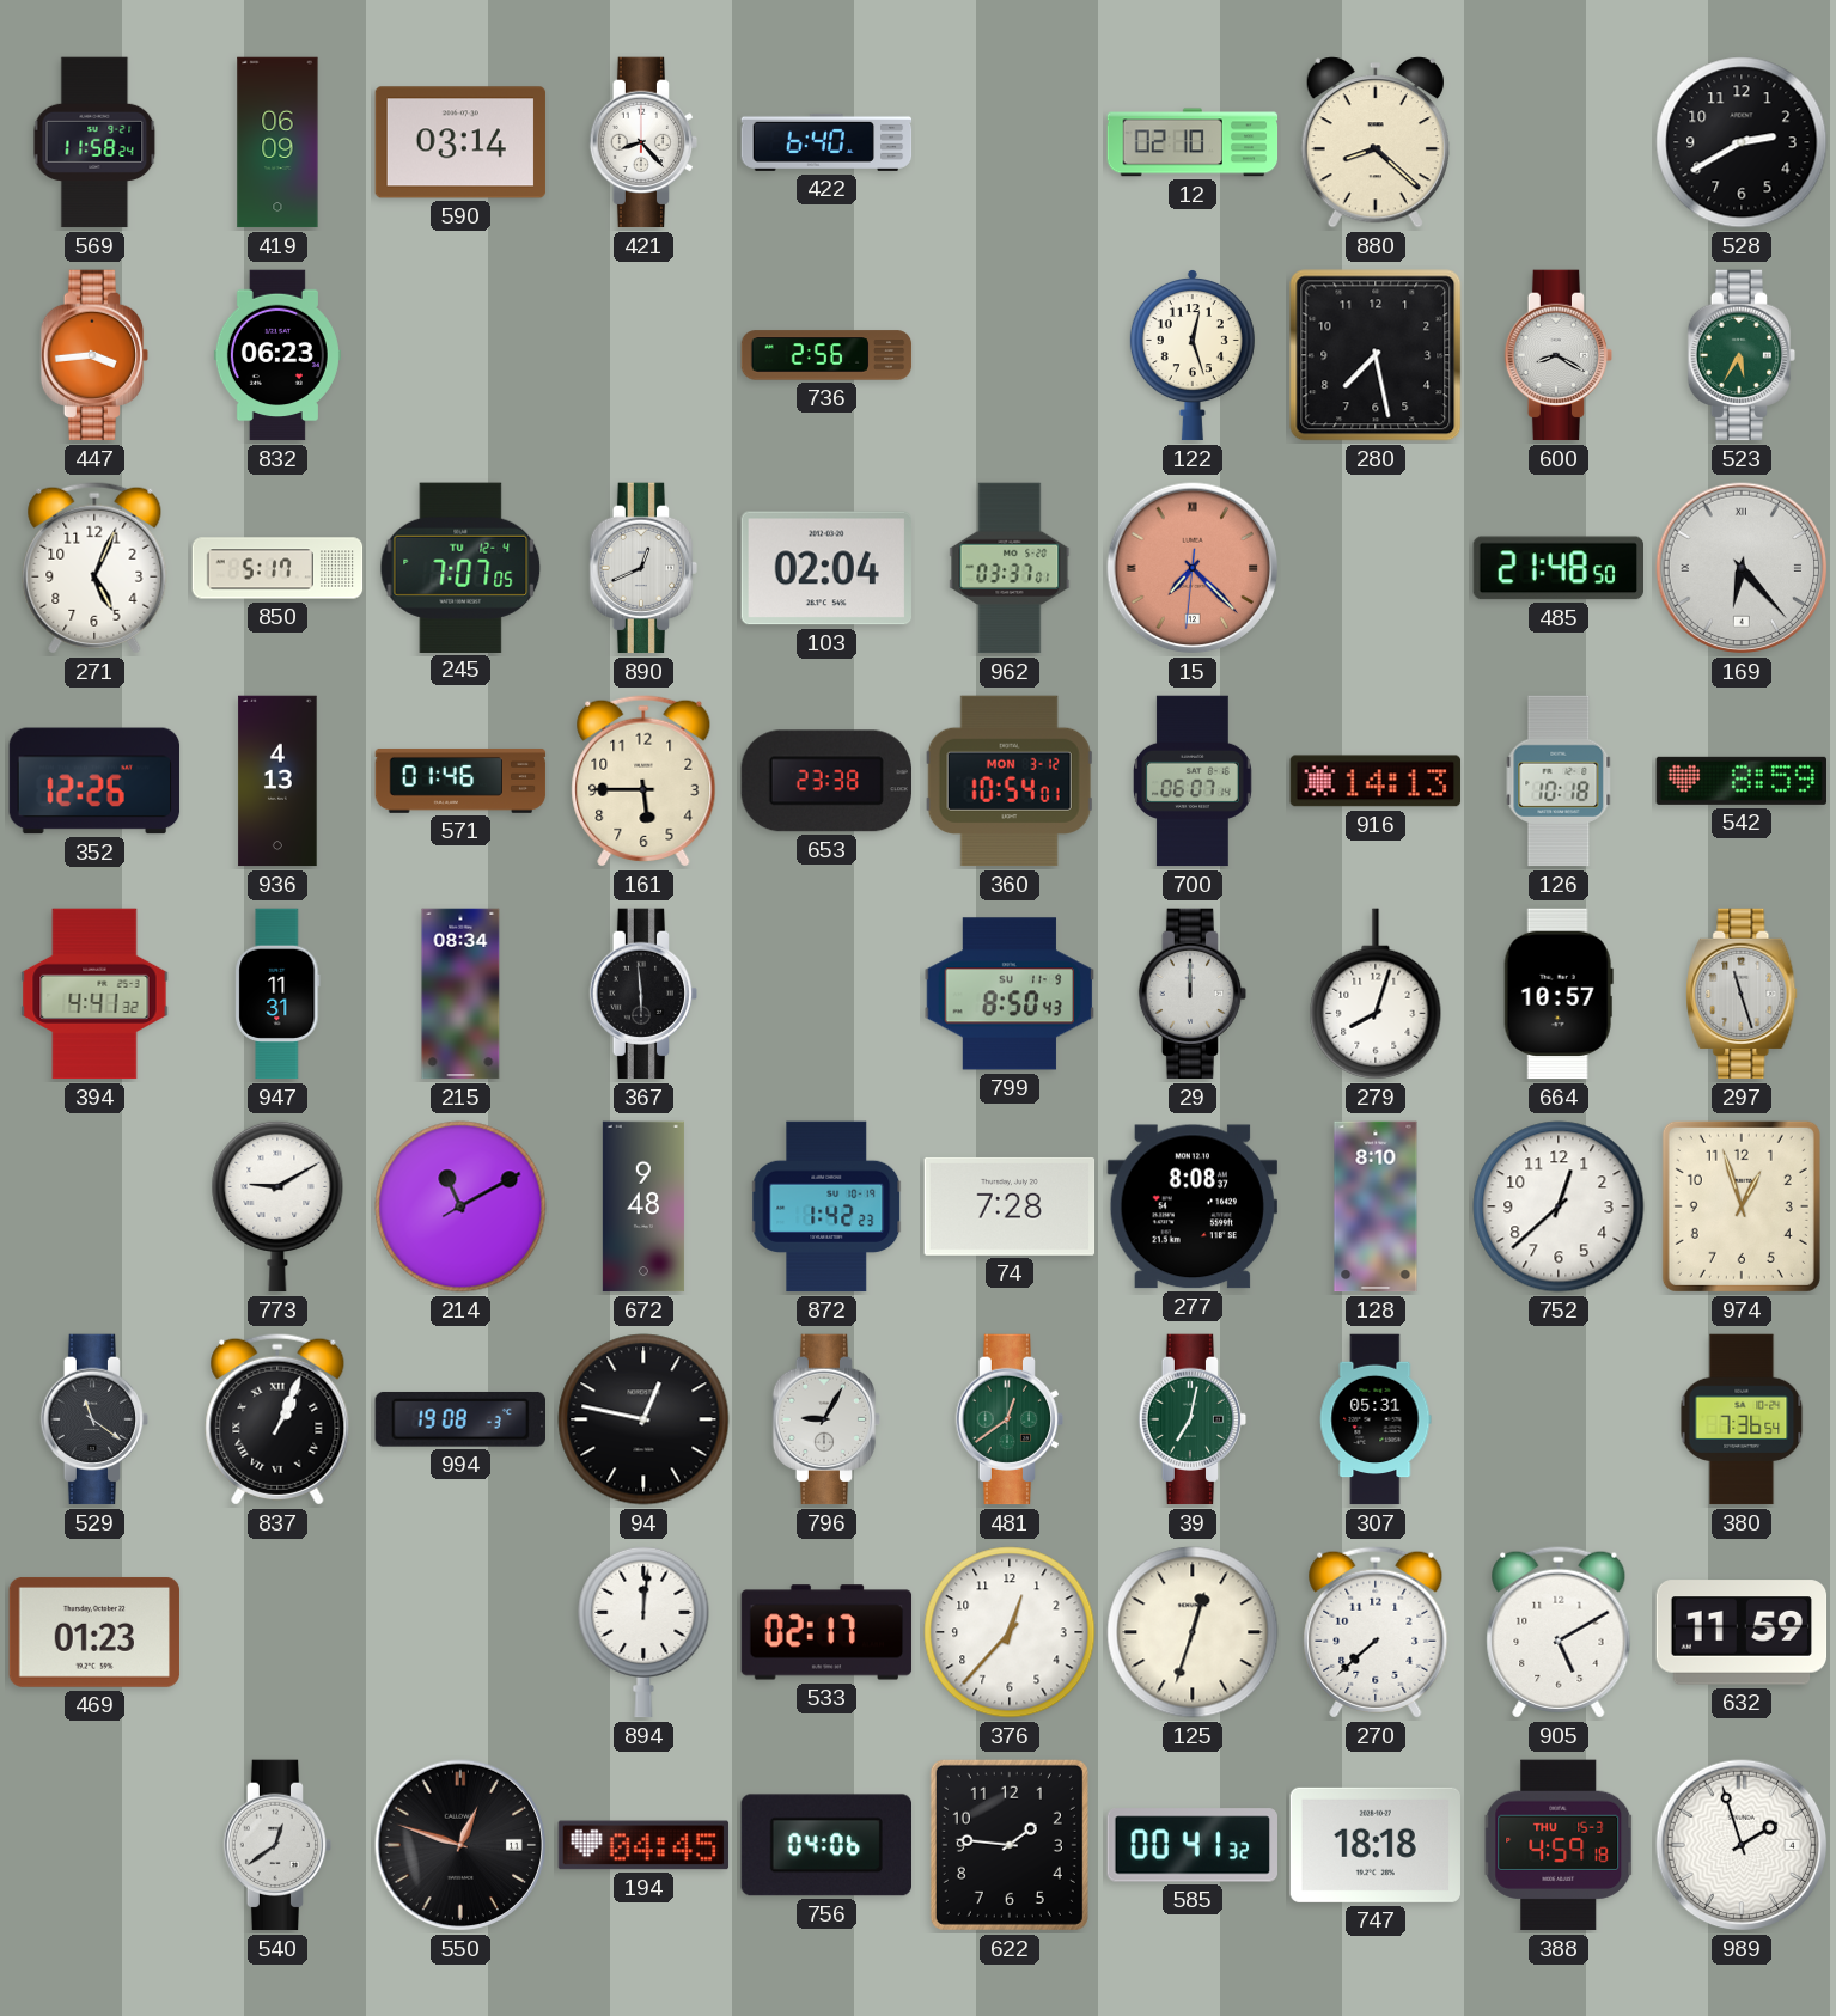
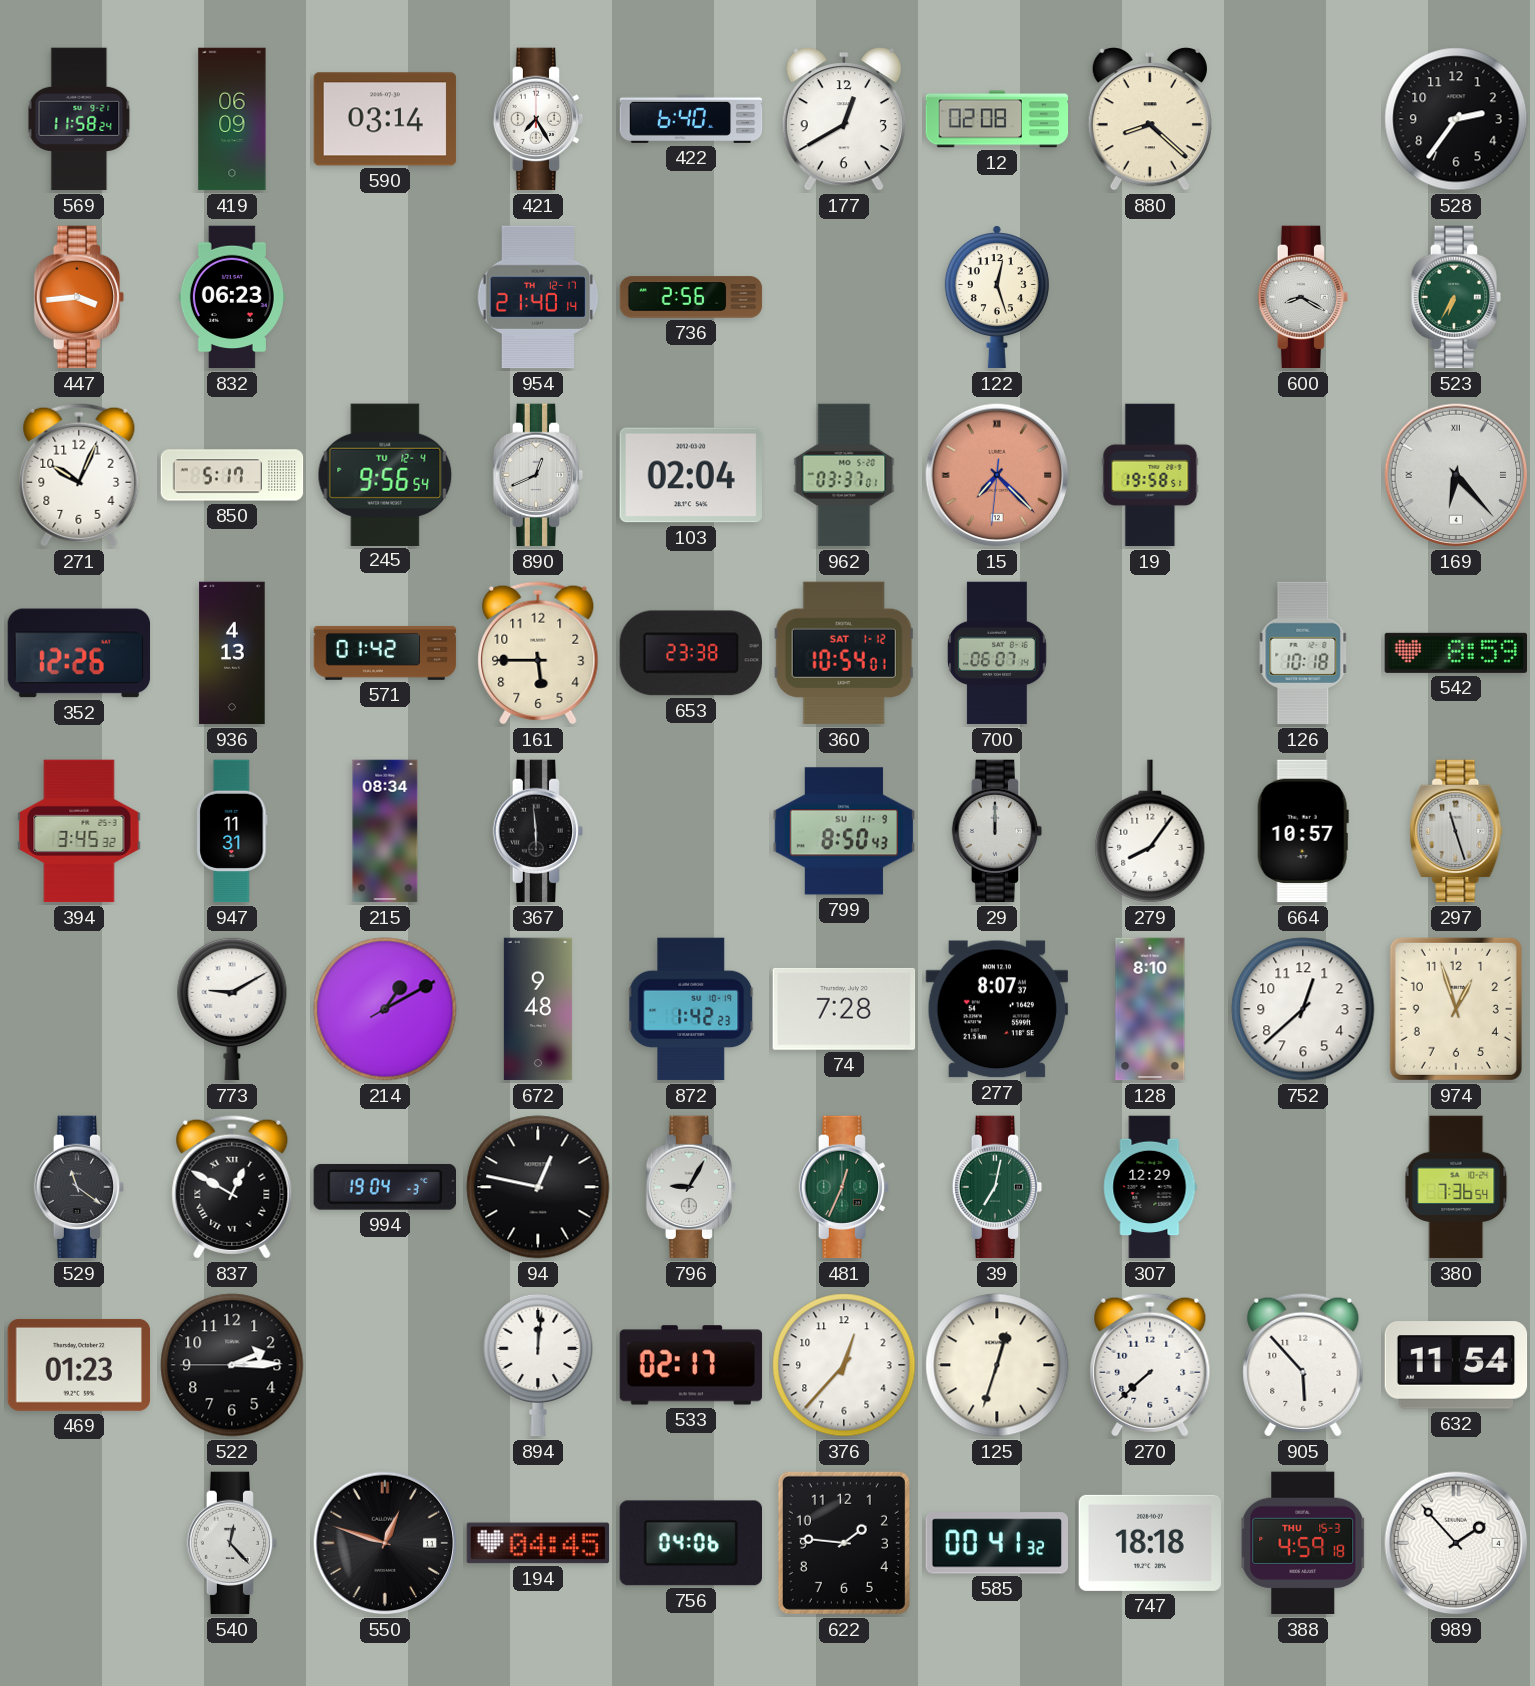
421: 8:23 -> 7:25 (538, 119)
177: none -> 12:40 (844, 119)
12: 02:10 -> 02:08 (997, 119)
528: 2:40 -> 2:36 (1456, 119)
954: none -> 21:40 (538, 297)
280: 7:28 -> none (1376, 355)
523: 5:35 -> 6:35 (1456, 297)
271: 5:04 -> 10:04 (79, 475)
245: 7:07 -> 9:56 (385, 474)
19: none -> 19:58 (1150, 475)
485: 21:48 -> none (1557, 568)
571: 01:46 -> 01:42 (385, 653)
360 date: MON 3-12 -> SAT 1-12 (844, 653)
916: 14:13 -> none (1376, 781)
394: 4:41 -> 3:45 (79, 831)
279: 8:03 -> 8:06 (1150, 831)
214: 11:10 -> 1:10 (385, 1009)
277: 8:08 -> 8:07 (996, 1009)
837: 1:04 -> 12:50 (232, 1187)
994: 19:08 -> 19:04 (384, 1187)
481: 12:39 -> 12:34 (844, 1187)
307: 05:31 -> 12:29 (1150, 1187)
522: none -> 2:14 (232, 1365)
905: 5:10 -> 5:53 (1303, 1365)
632: 11:59 -> 11:54 (1456, 1365)
540: 12:39 -> 12:23 (232, 1543)
989: 1:57 -> 1:53 (1456, 1543)
